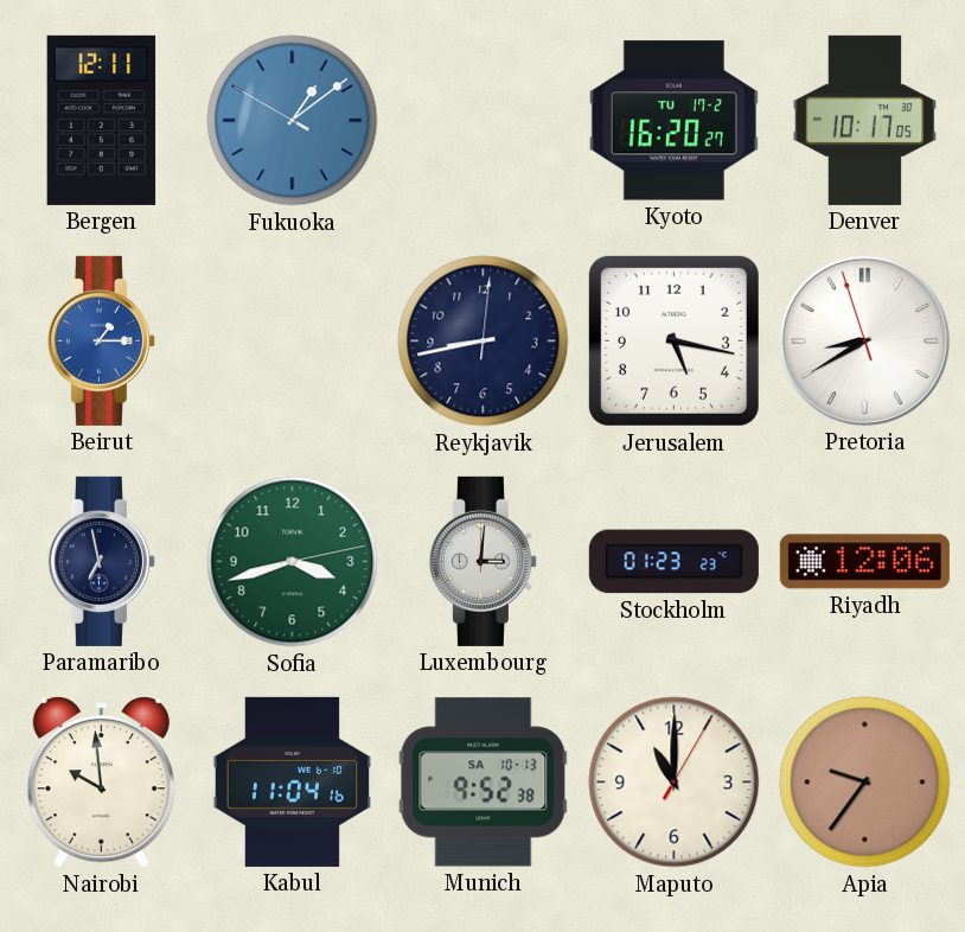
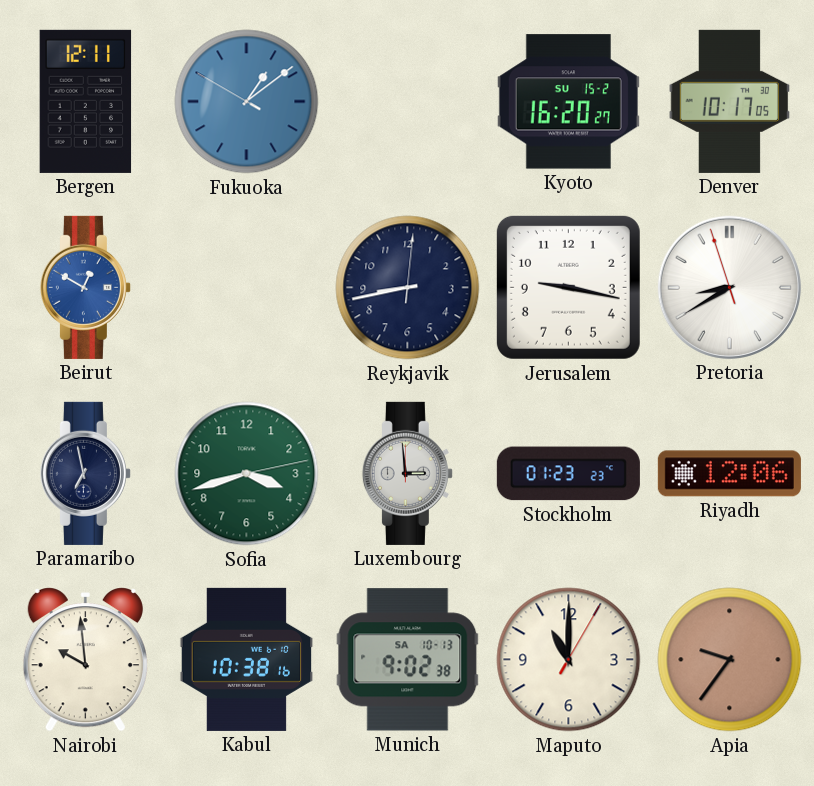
Kyoto date: TU 17-2 -> SU 15-2 (568, 102)
Beirut: 1:15 -> 12:50 (85, 287)
Jerusalem: 5:17 -> 9:17 (568, 287)
Luxembourg: 3:01 -> 2:59 (407, 473)
Kabul: 11:04 -> 10:38 (247, 659)
Munich: 9:52 -> 9:02 (408, 660)
